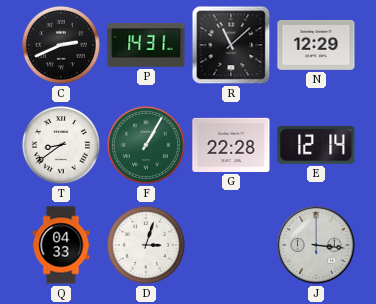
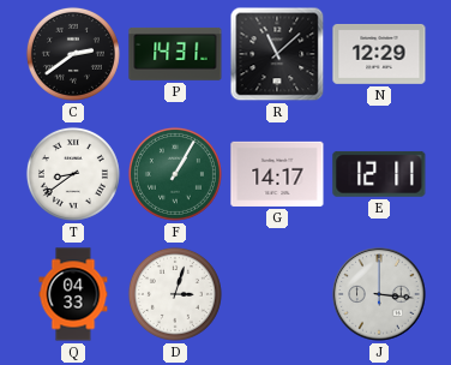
C: 2:41 -> 2:39 (73, 54)
G: 22:28 -> 14:17 (277, 174)
E: 12:14 -> 12:11 (379, 174)
